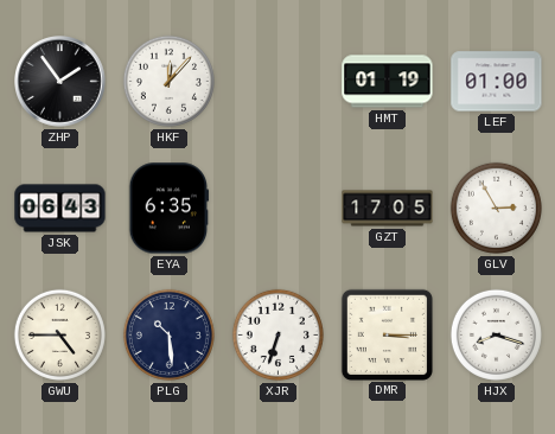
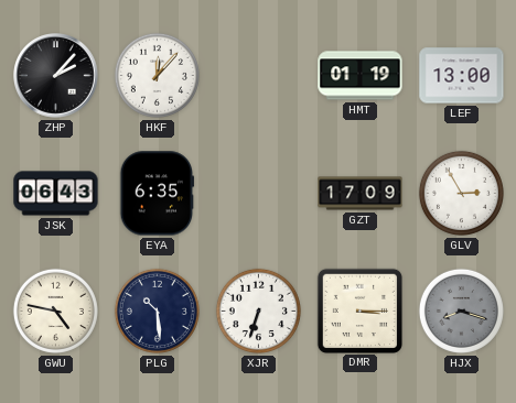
ZHP: 1:54 -> 2:07 (56, 76)
LEF: 01:00 -> 13:00 (462, 76)
GZT: 17:05 -> 17:09 (361, 194)
GWU: 4:45 -> 4:47 (55, 311)
HJX dial: white -> grey (461, 311)
